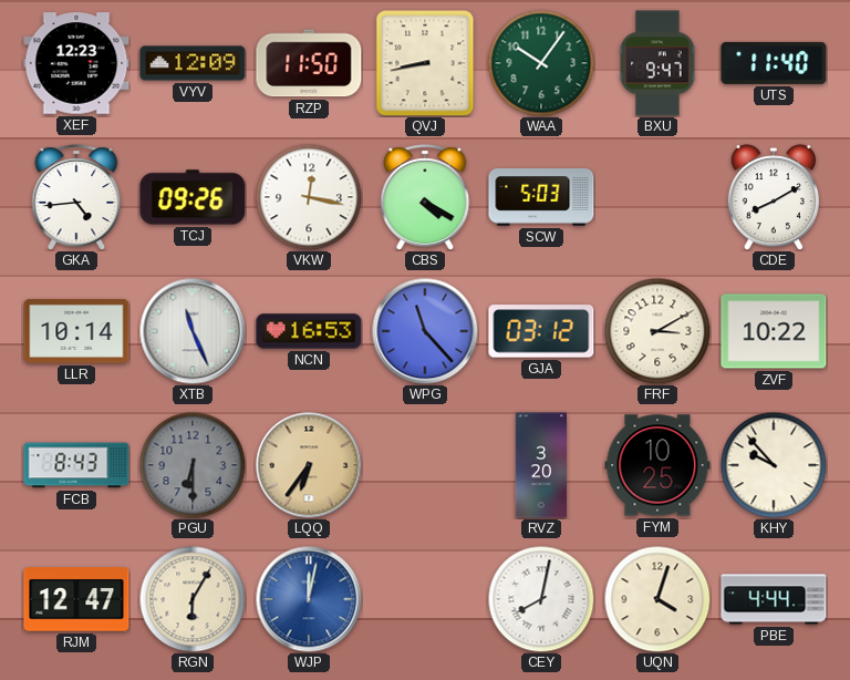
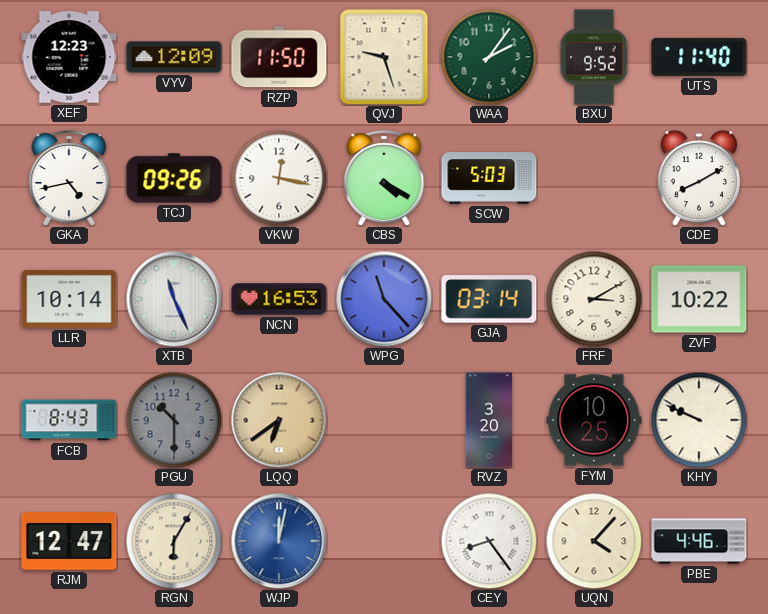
QVJ: 8:43 -> 9:27 (384, 57)
WAA: 10:06 -> 2:06 (489, 57)
BXU: 9:47 -> 9:52 (594, 57)
GKA: 4:44 -> 4:43 (69, 178)
GJA: 03:12 -> 03:14 (489, 299)
PGU: 6:30 -> 10:30 (174, 420)
LQQ: 6:36 -> 6:39 (279, 420)
KHY: 9:53 -> 9:49 (699, 420)
CEY: 8:02 -> 8:24 (489, 541)
UQN: 4:03 -> 4:07 (594, 541)
PBE: 4:44 -> 4:46 (699, 541)
